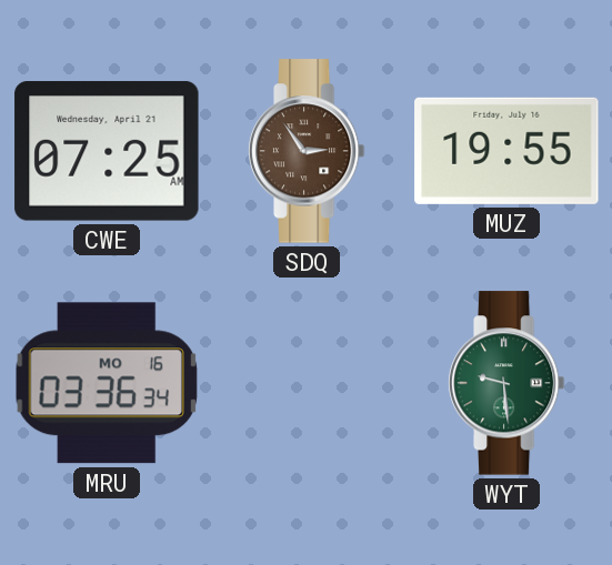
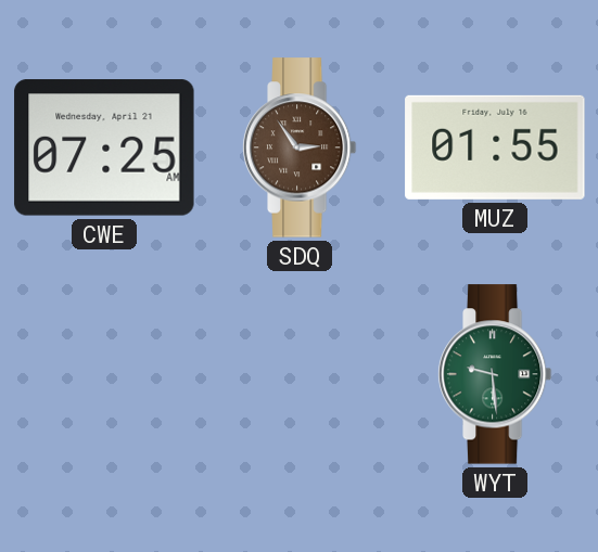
MUZ: 19:55 -> 01:55 (495, 147)
MRU: 03:36 -> none (107, 383)
